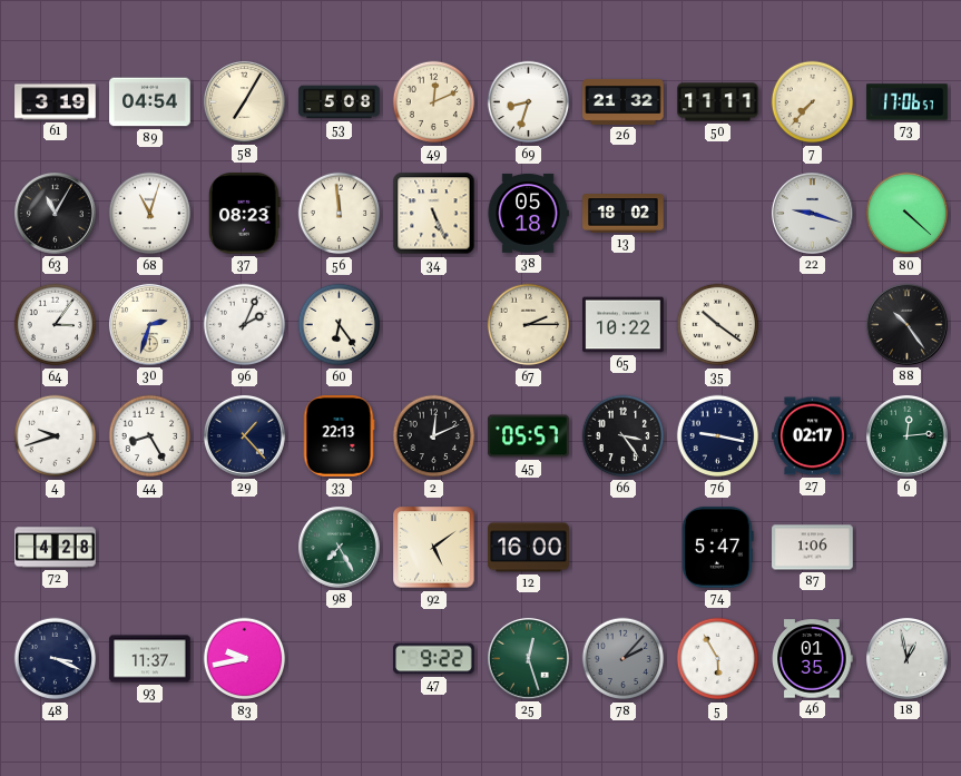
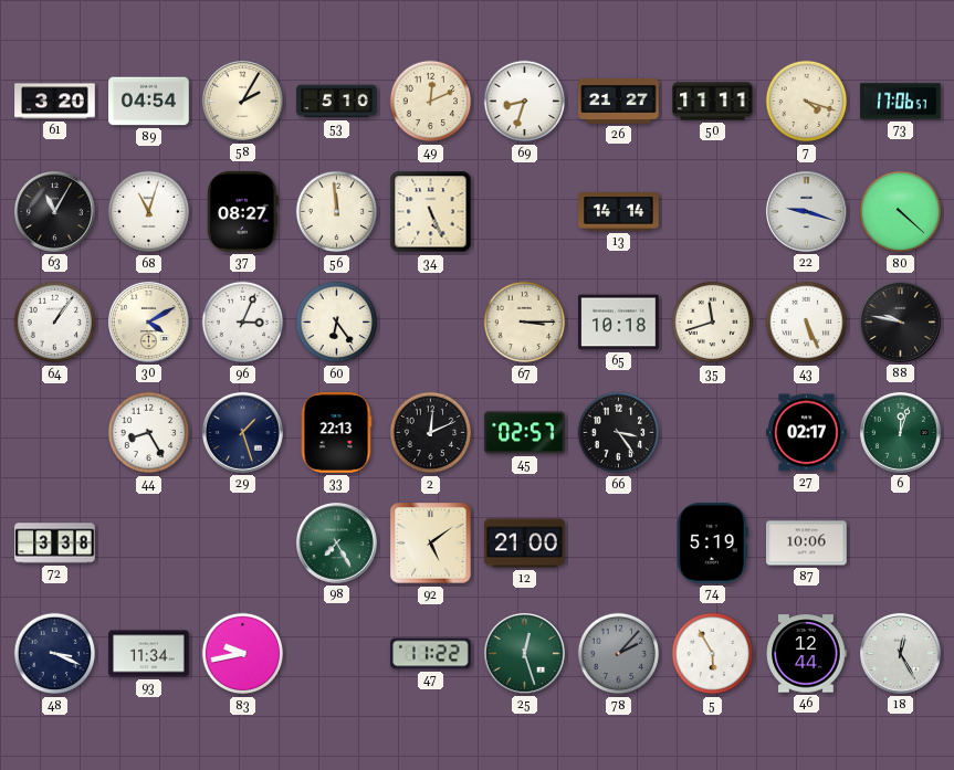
61: 3:19 -> 3:20 (55, 102)
58: 7:05 -> 2:05 (242, 101)
53: 5:08 -> 5:10 (337, 102)
26: 21:32 -> 21:27 (619, 101)
7: 7:37 -> 4:18 (807, 102)
37: 08:23 -> 08:27 (243, 212)
38: 05:18 -> none (528, 213)
13: 18:02 -> 14:14 (619, 212)
64: 3:06 -> 1:06 (55, 323)
30: 2:33 -> 4:10 (148, 321)
96: 2:04 -> 3:04 (243, 323)
67: 2:15 -> 3:15 (525, 323)
65: 10:22 -> 10:18 (619, 323)
35: 10:21 -> 11:42 (713, 323)
43: none -> 5:26 (807, 323)
88: 10:24 -> 9:47 (900, 321)
4: 9:42 -> none (56, 436)
29: 1:23 -> 1:27 (242, 432)
45: 05:57 -> 02:57 (525, 433)
76: 9:17 -> none (718, 436)
6: 12:14 -> 12:03 (900, 432)
72: 4:28 -> 3:38 (55, 544)
12: 16:00 -> 21:00 (525, 544)
74: 5:47 -> 5:19 (713, 544)
87: 1:06 -> 10:06 (807, 544)
93: 11:37 -> 11:34 (149, 654)
47: 9:22 -> 11:22 (431, 654)
46: 01:35 -> 12:44 (806, 654)
18: 12:58 -> 12:25 (900, 653)
